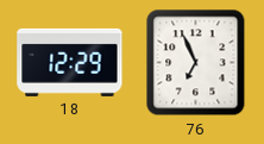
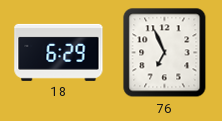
18: 12:29 -> 6:29 (59, 52)
